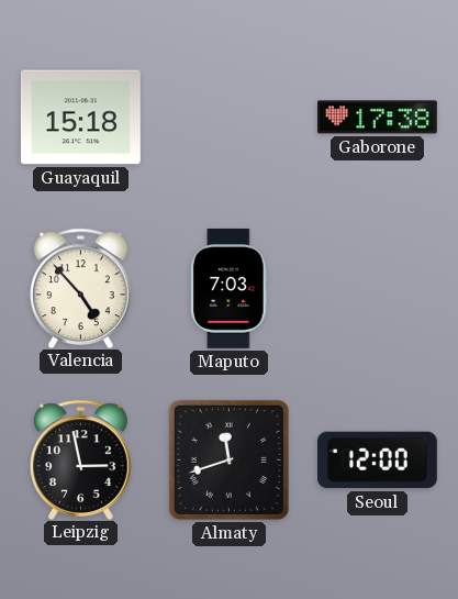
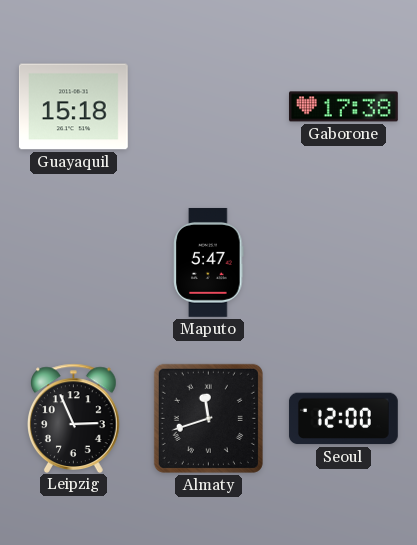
Valencia: 4:53 -> none (81, 288)
Maputo: 7:03 -> 5:47 (209, 262)
Leipzig: 2:58 -> 2:56 (74, 418)
